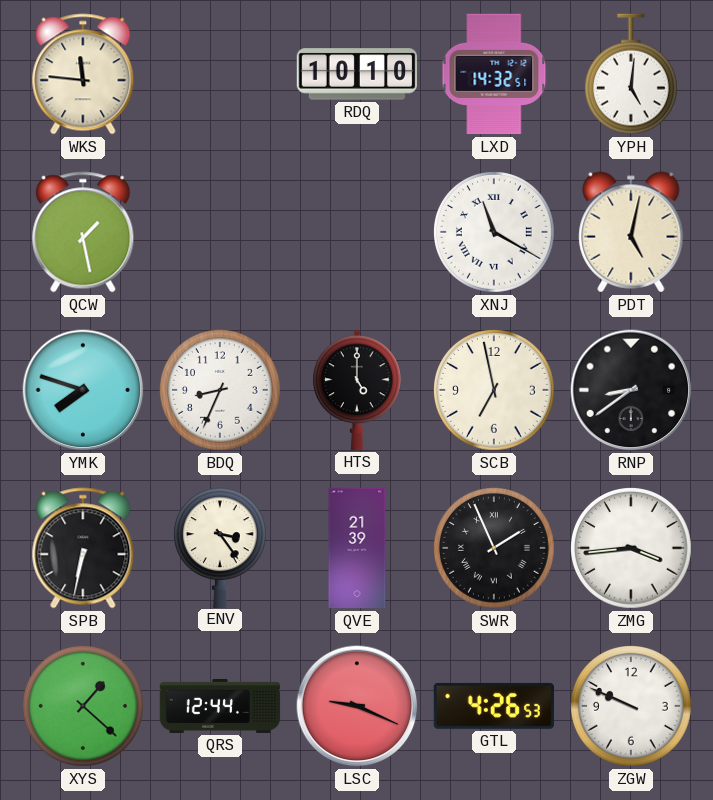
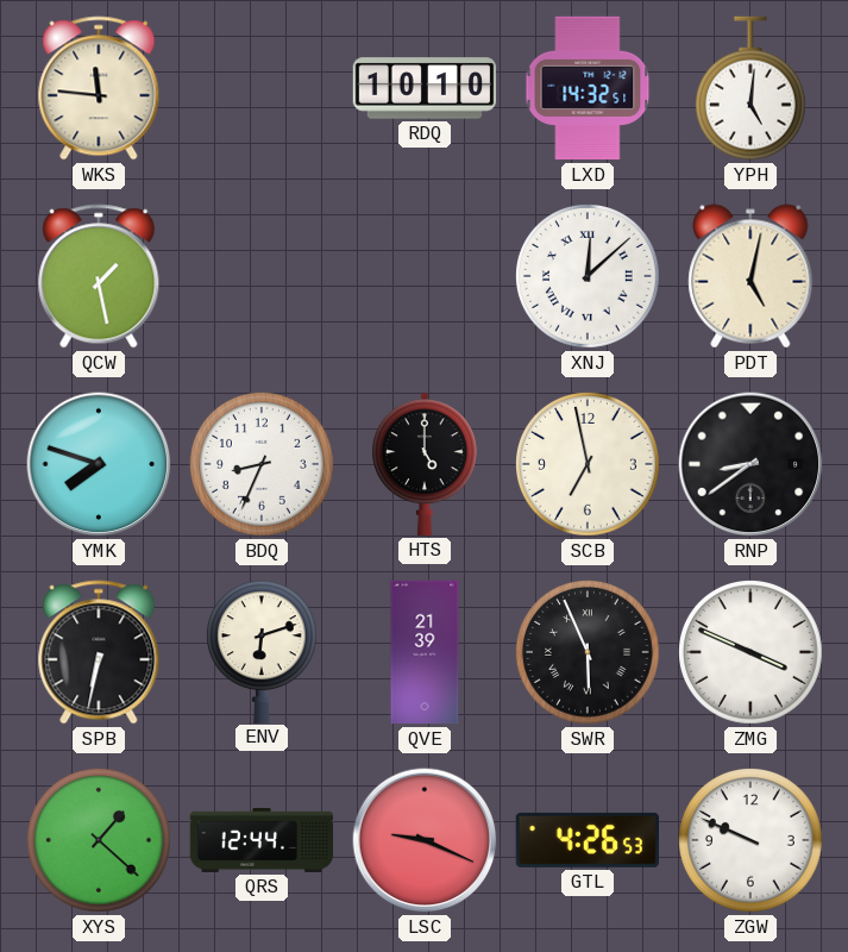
XNJ: 11:20 -> 12:08 (589, 277)
ENV: 3:24 -> 6:12 (262, 651)
SWR: 1:56 -> 5:56 (589, 653)
ZMG: 3:44 -> 3:49 (752, 653)
